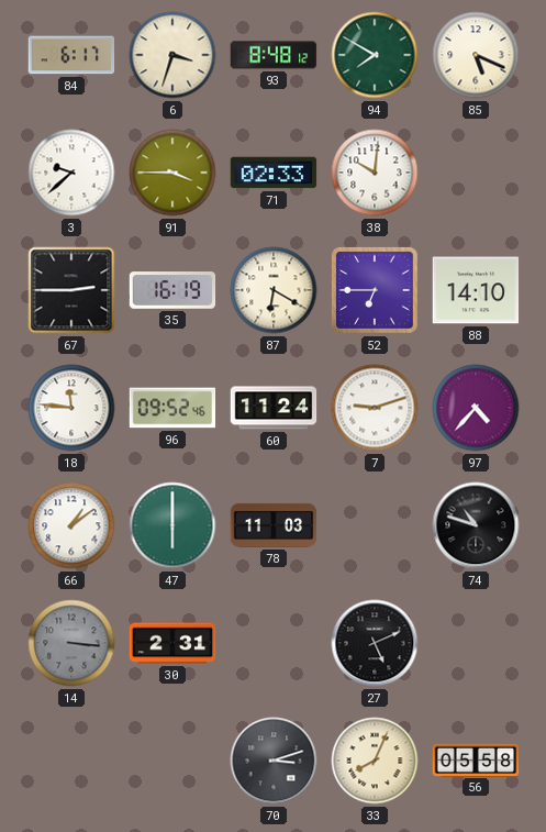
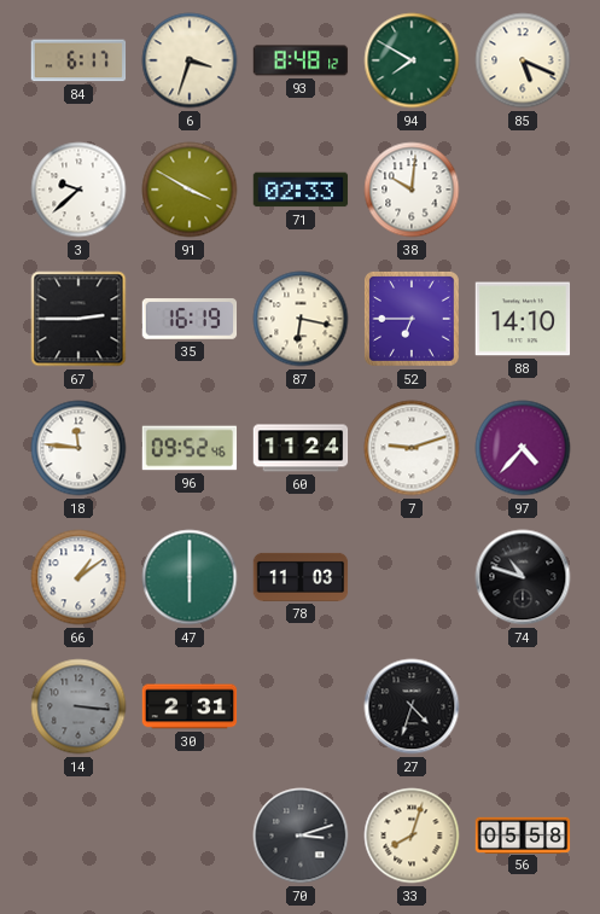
91: 3:45 -> 3:50 (190, 190)
87: 6:20 -> 6:17 (301, 319)
27: 5:11 -> 4:33 (412, 706)
33: 8:04 -> 8:03 (412, 836)
